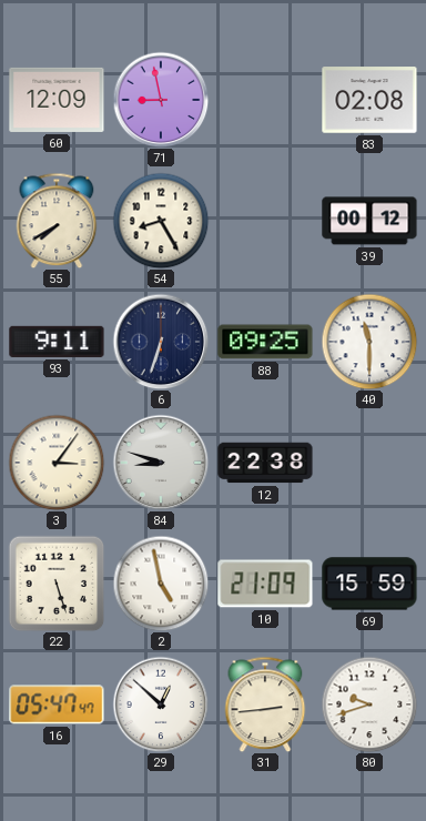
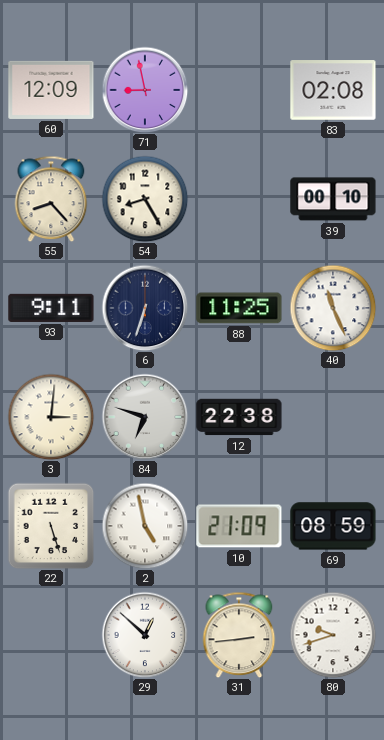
55: 7:40 -> 8:23 (51, 199)
39: 00:12 -> 00:10 (333, 199)
88: 09:25 -> 11:25 (239, 308)
40: 11:30 -> 11:26 (333, 308)
3: 3:06 -> 3:01 (51, 417)
84: 8:48 -> 6:48 (145, 417)
69: 15:59 -> 08:59 (333, 526)
16: 05:47 -> none (57, 705)
